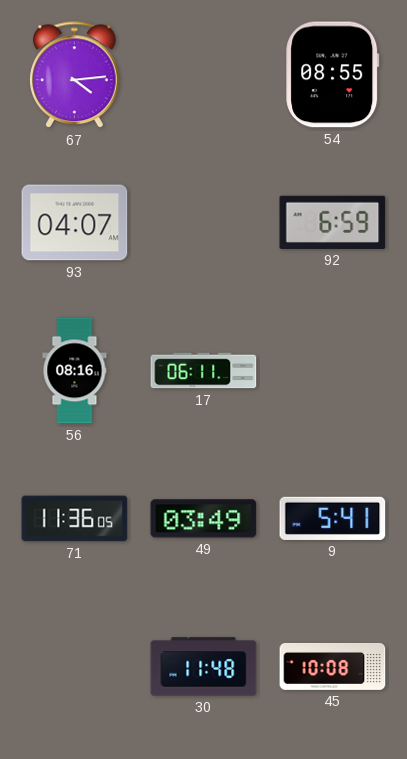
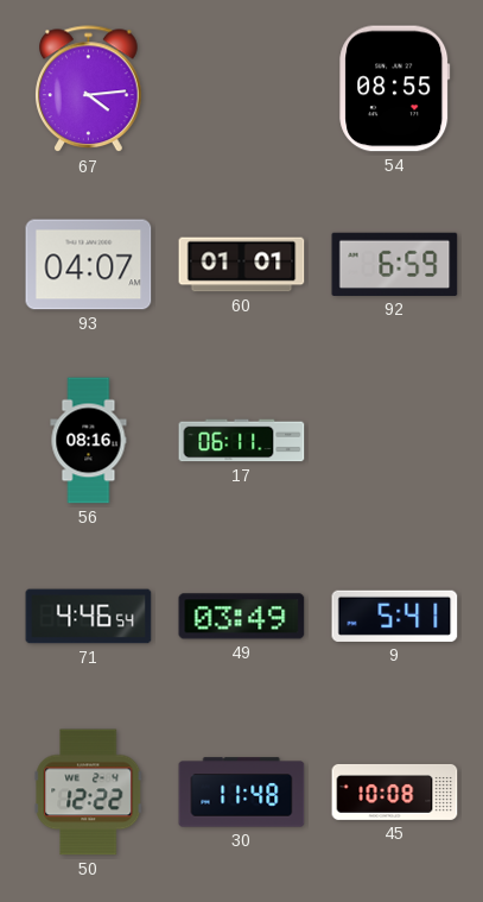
60: none -> 01:01 (242, 265)
71: 11:36 -> 4:46 (89, 617)
50: none -> 12:22 (89, 793)
